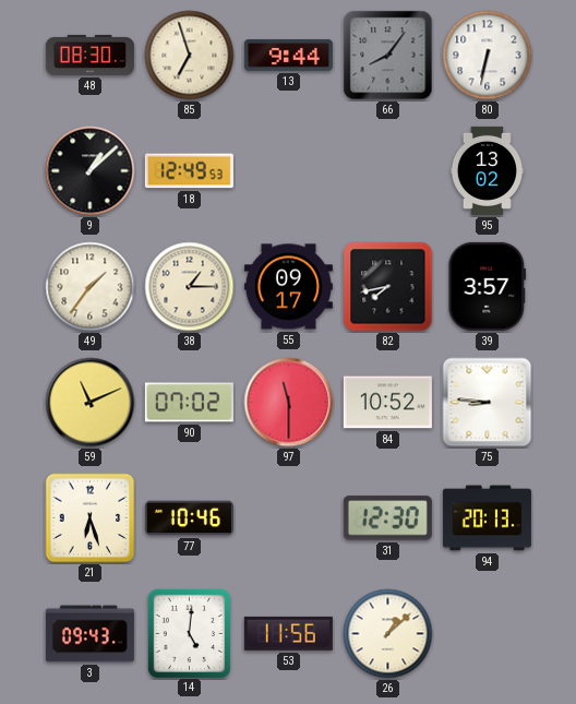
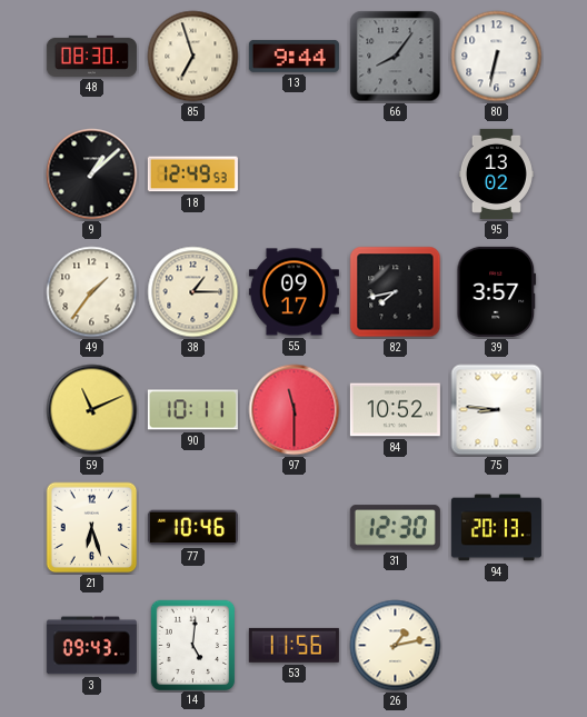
90: 07:02 -> 10:11 (192, 410)
26: 1:08 -> 1:13 (396, 646)
